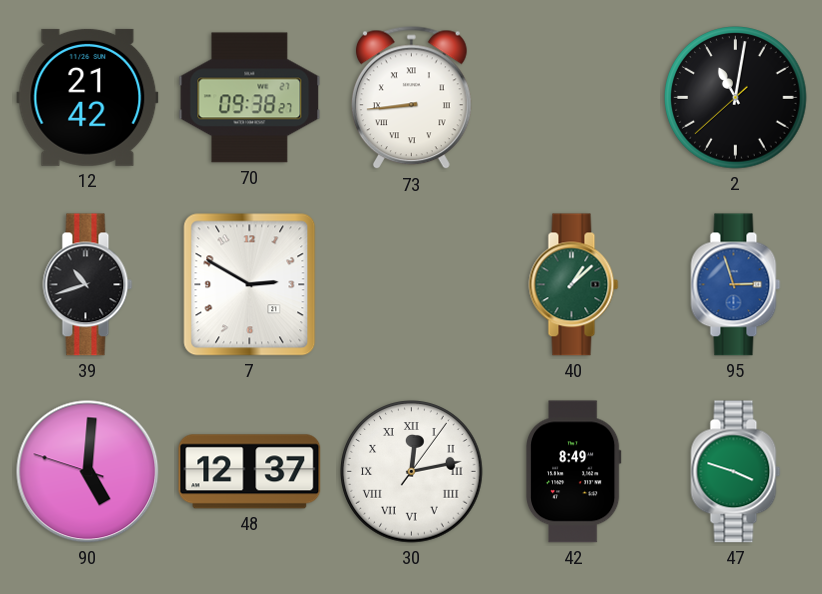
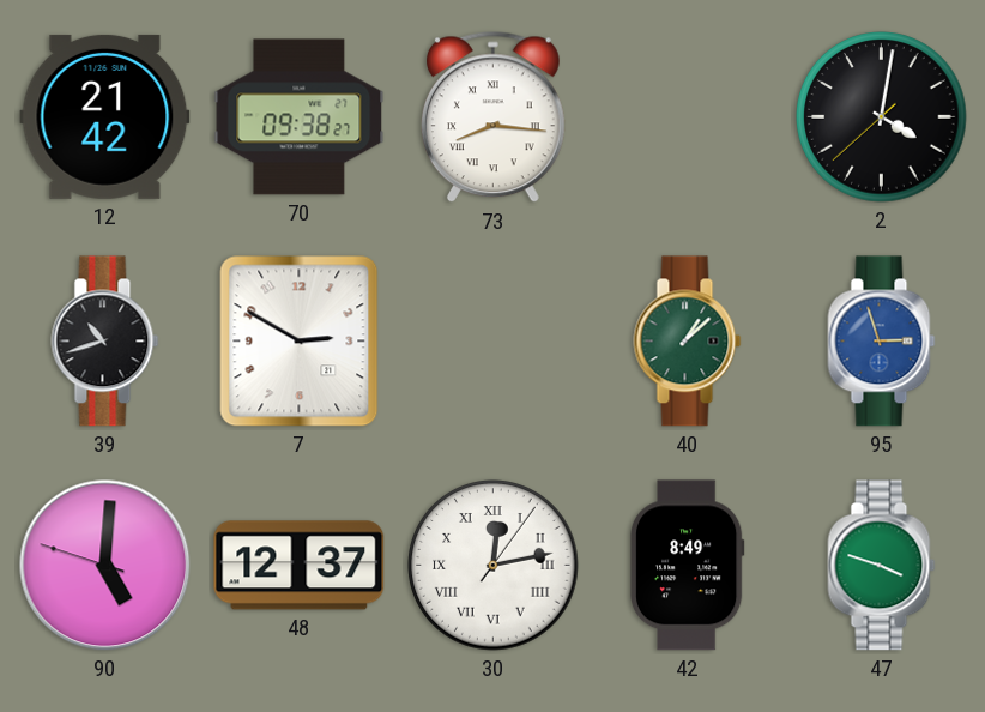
73: 8:44 -> 8:16 (492, 117)
2: 11:01 -> 4:01 (882, 117)
